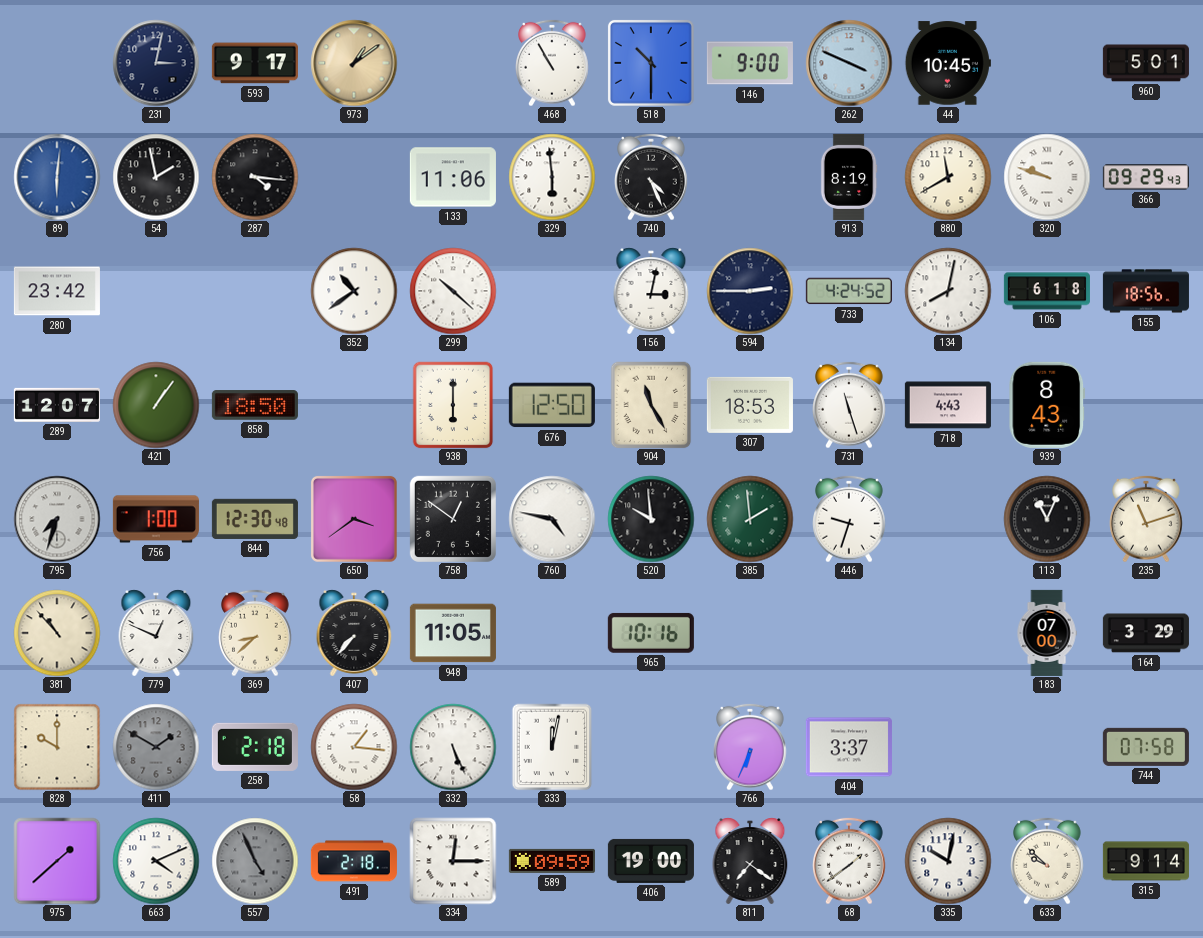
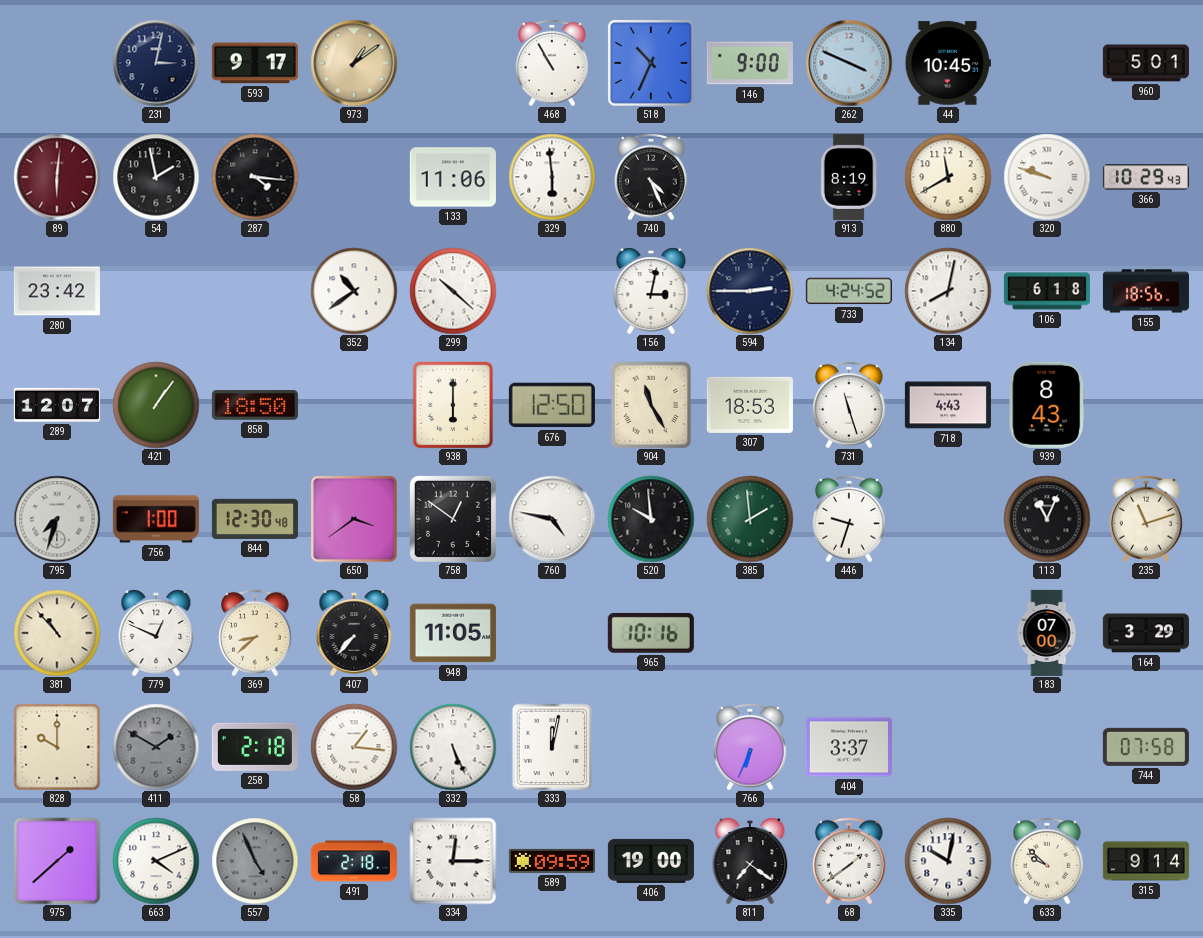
518: 10:30 -> 10:34 (651, 63)
89 dial: blue -> burgundy (57, 177)
366: 09:29 -> 10:29 (1146, 177)
